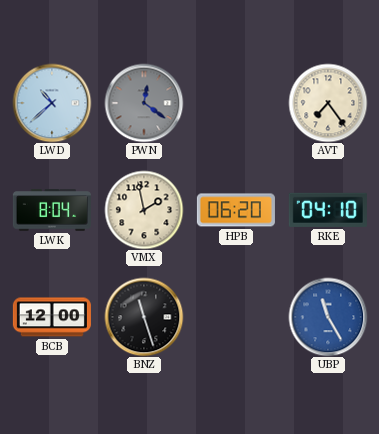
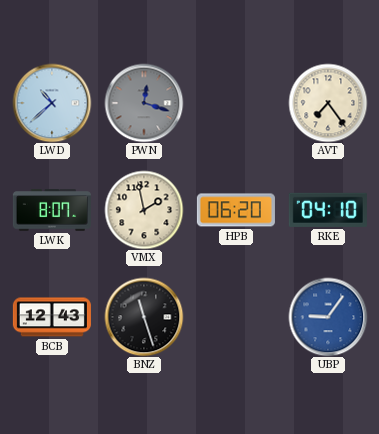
PWN: 12:21 -> 12:18 (144, 103)
LWK: 8:04 -> 8:07 (52, 210)
BCB: 12:00 -> 12:43 (52, 317)
UBP: 11:25 -> 9:06 (328, 317)
